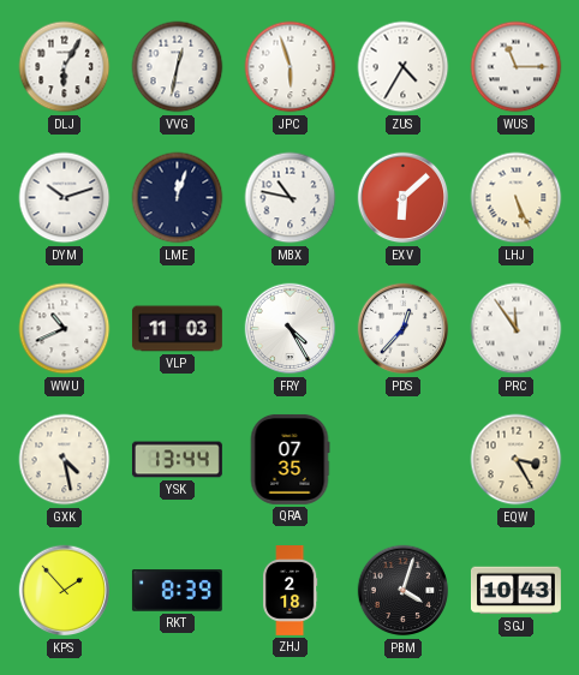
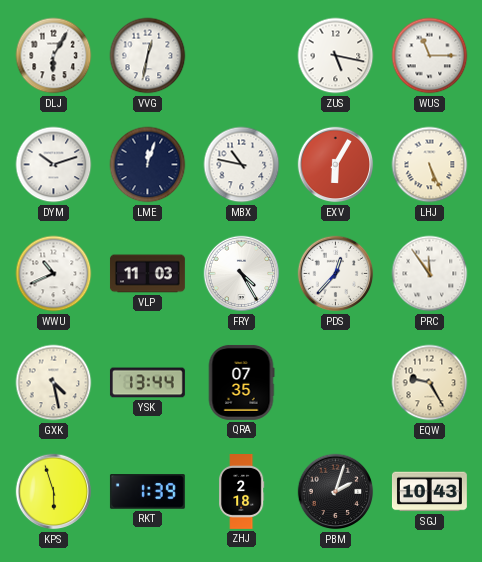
JPC: 5:57 -> none (291, 67)
ZUS: 4:35 -> 5:17 (336, 56)
EXV: 6:08 -> 6:05 (336, 165)
EQW: 3:25 -> 9:25 (430, 383)
KPS: 1:53 -> 5:57 (54, 492)
RKT: 8:39 -> 1:39 (147, 492)
PBM: 4:03 -> 2:03 (336, 492)
